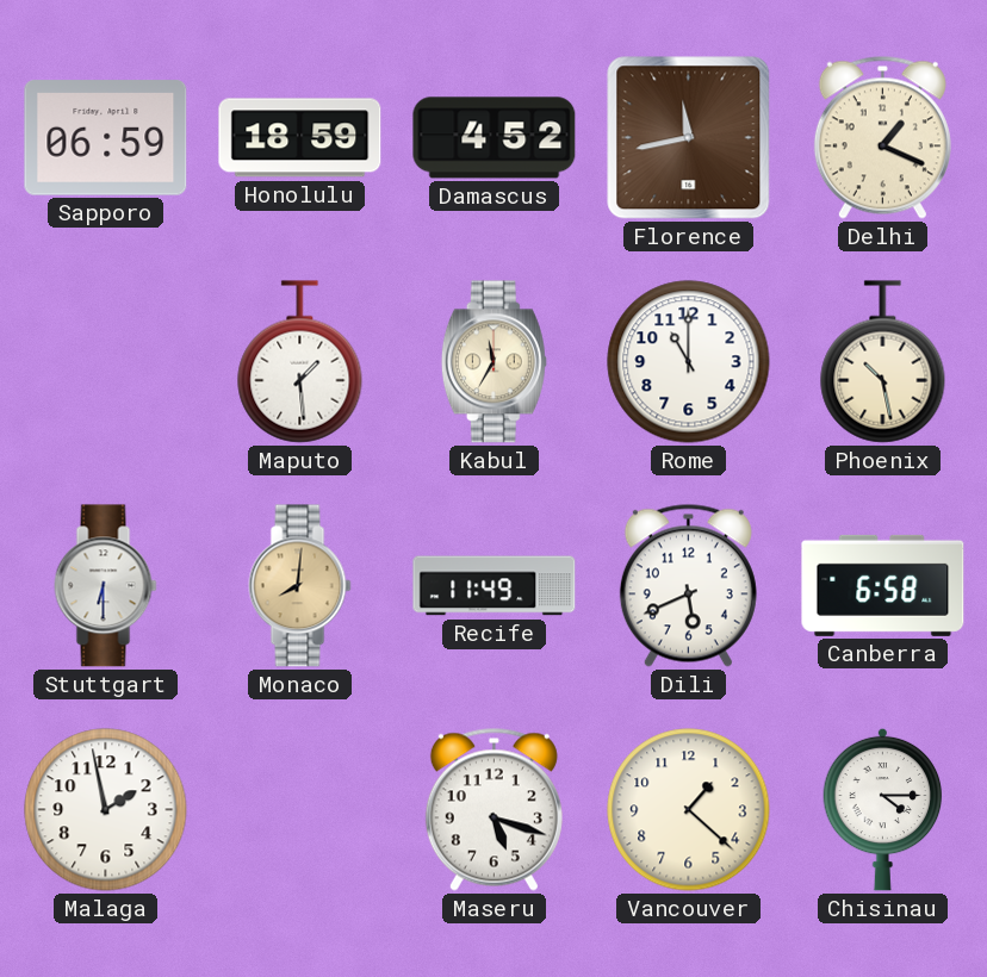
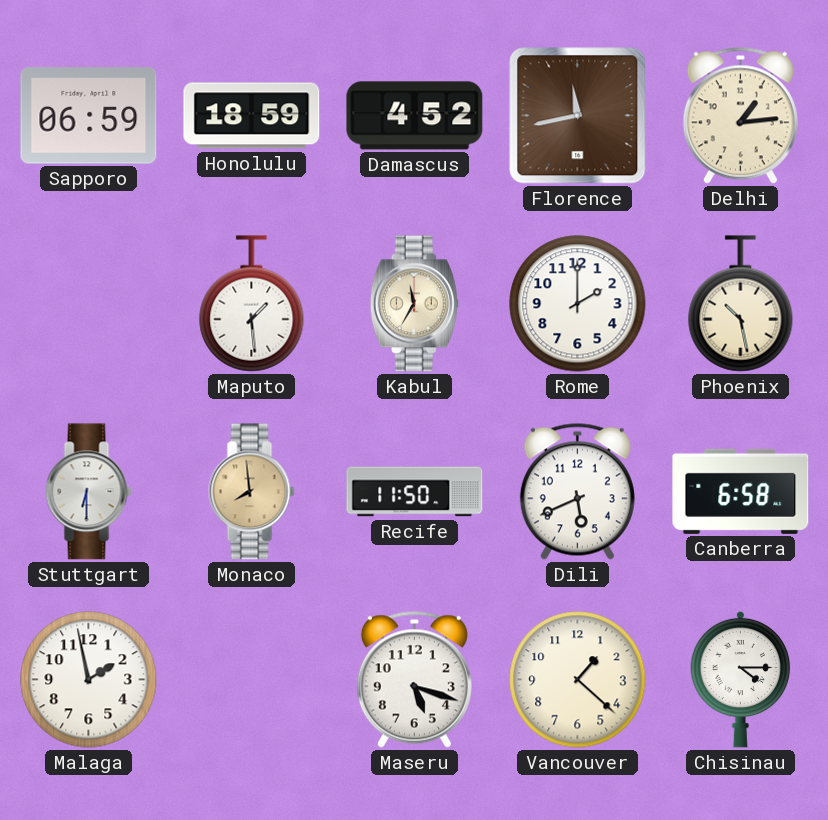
Delhi: 1:19 -> 1:14 (740, 115)
Rome: 11:00 -> 2:00 (578, 304)
Monaco: 8:01 -> 7:59 (252, 492)
Recife: 11:49 -> 11:50 (415, 492)
